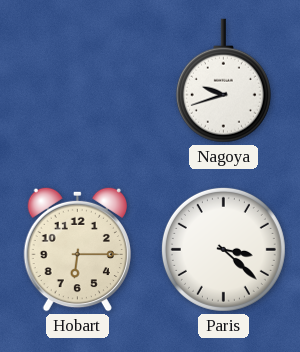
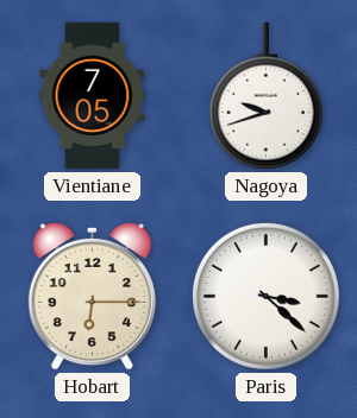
Vientiane: none -> 7:05 (93, 96)
